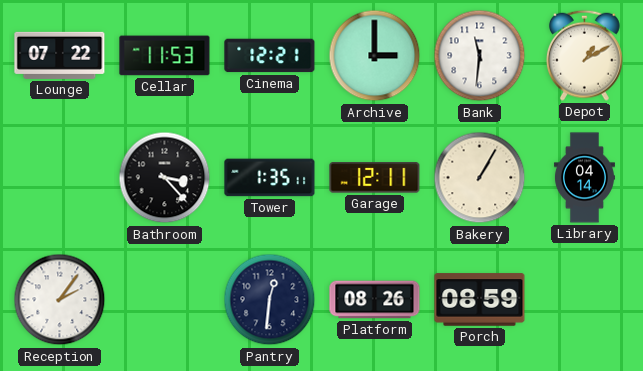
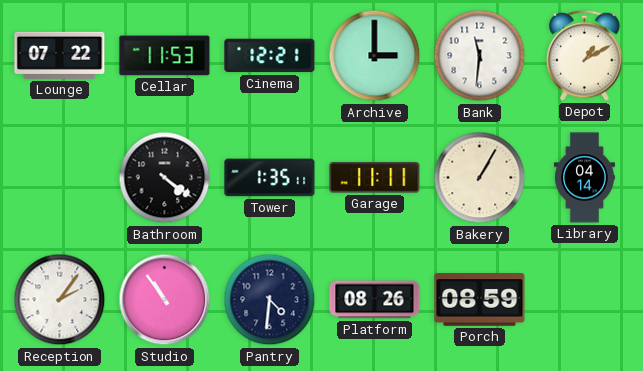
Bathroom: 3:23 -> 4:21 (165, 178)
Garage: 12:11 -> 11:11 (375, 178)
Studio: none -> 10:54 (165, 300)
Pantry: 12:31 -> 4:31 (270, 300)
